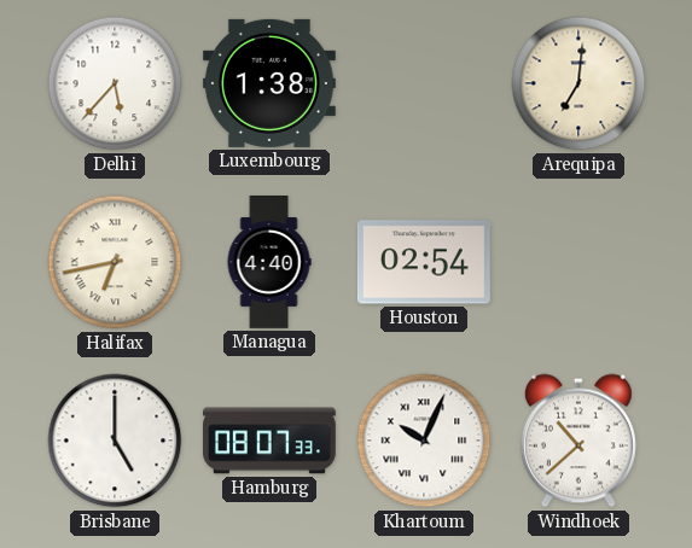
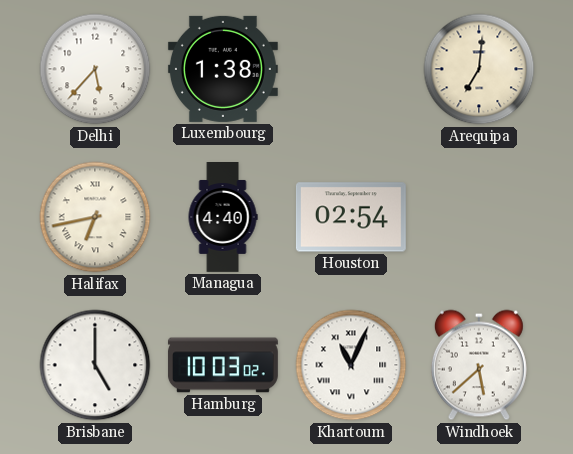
Hamburg: 08:07 -> 10:03 (223, 365)
Khartoum: 10:04 -> 11:04 (351, 365)
Windhoek: 10:38 -> 5:38 (479, 365)
